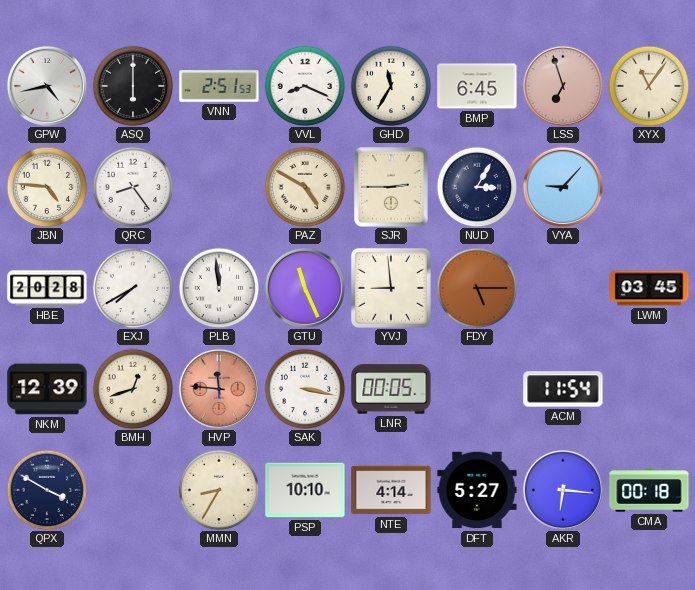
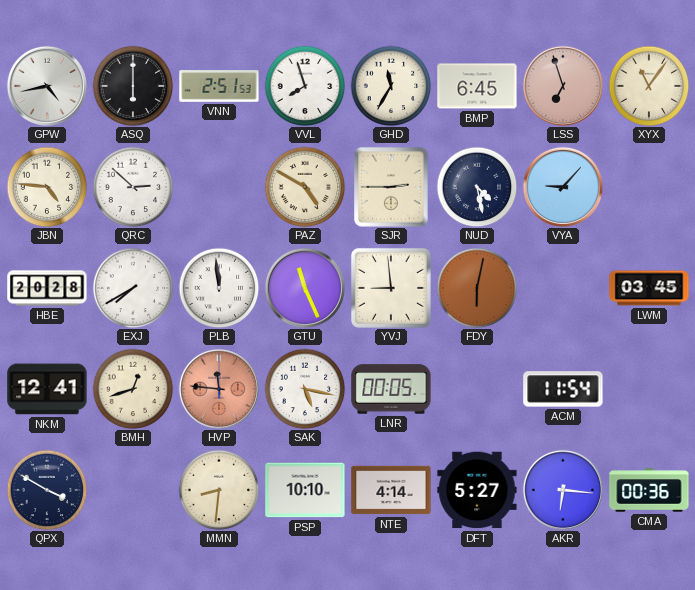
VVL: 8:19 -> 7:57 (305, 86)
QRC: 8:24 -> 2:52 (133, 187)
NUD: 3:05 -> 4:28 (477, 187)
FDY: 5:15 -> 6:02 (477, 288)
NKM: 12:39 -> 12:41 (47, 389)
SAK: 3:17 -> 5:17 (305, 389)
MMN: 8:35 -> 8:31 (219, 490)
CMA: 00:18 -> 00:36 (649, 490)
